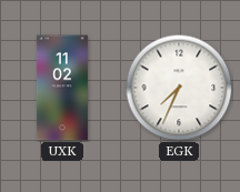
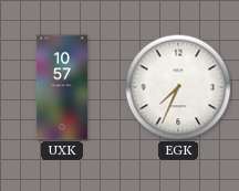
UXK: 11:02 -> 10:57 (62, 87)
